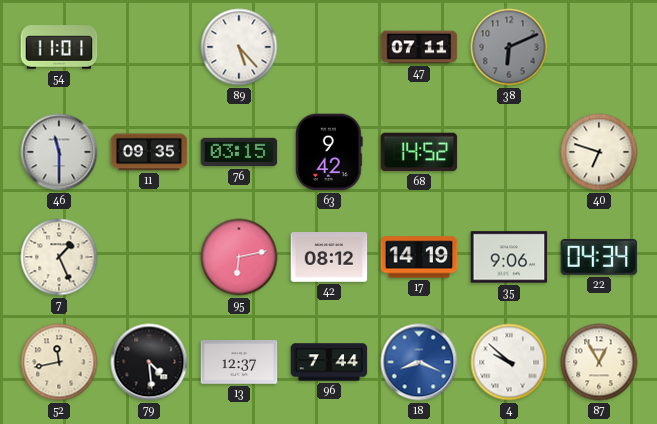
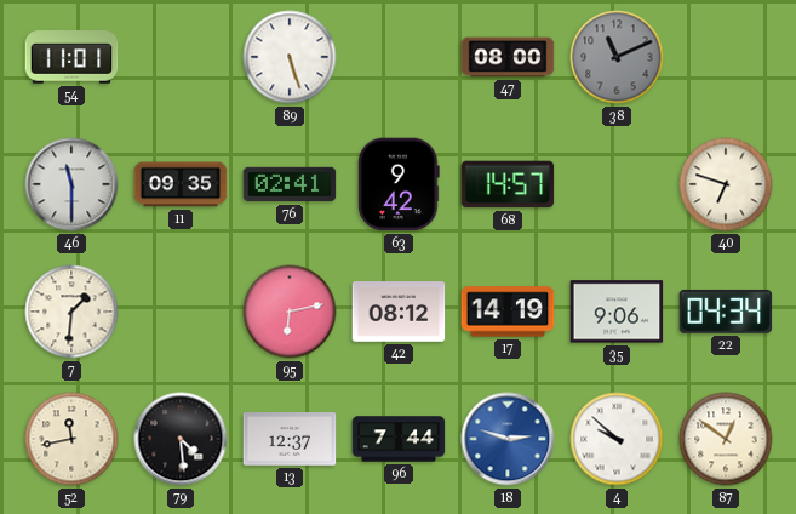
89: 5:23 -> 5:27 (290, 57)
47: 07:11 -> 08:00 (508, 57)
38: 6:11 -> 11:11 (617, 57)
76: 03:15 -> 02:41 (290, 184)
68: 14:52 -> 14:57 (508, 184)
7: 1:26 -> 1:31 (71, 312)
18: 8:19 -> 2:48 (508, 439)
87: 12:55 -> 12:51 (726, 439)
